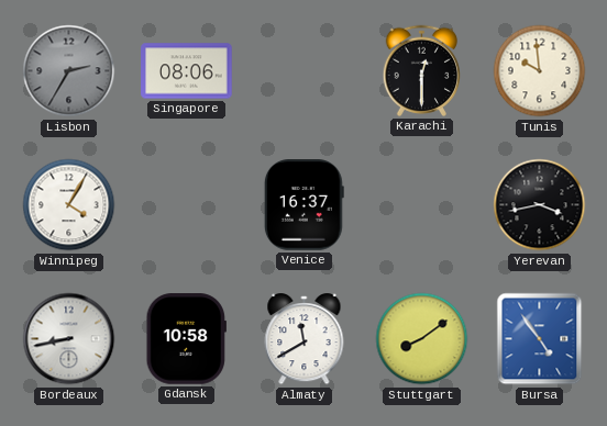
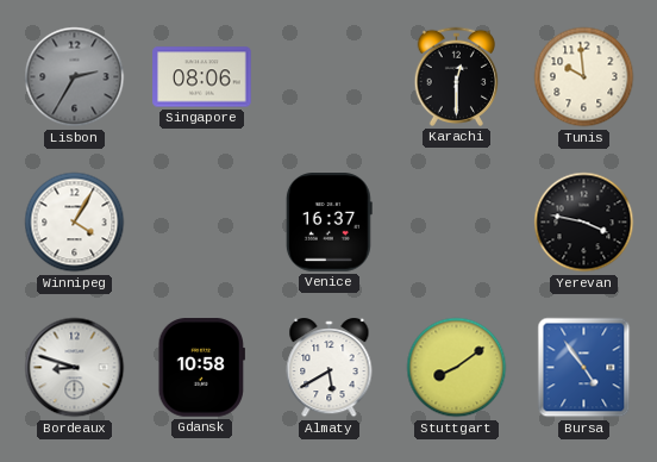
Yerevan: 3:43 -> 3:47 (584, 223)
Bordeaux: 8:43 -> 8:48 (75, 368)
Almaty: 11:40 -> 5:40 (330, 369)
